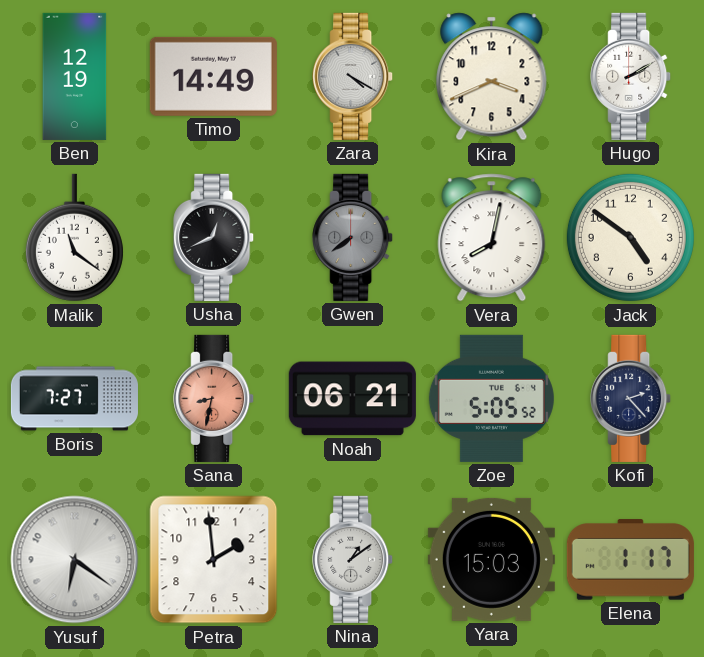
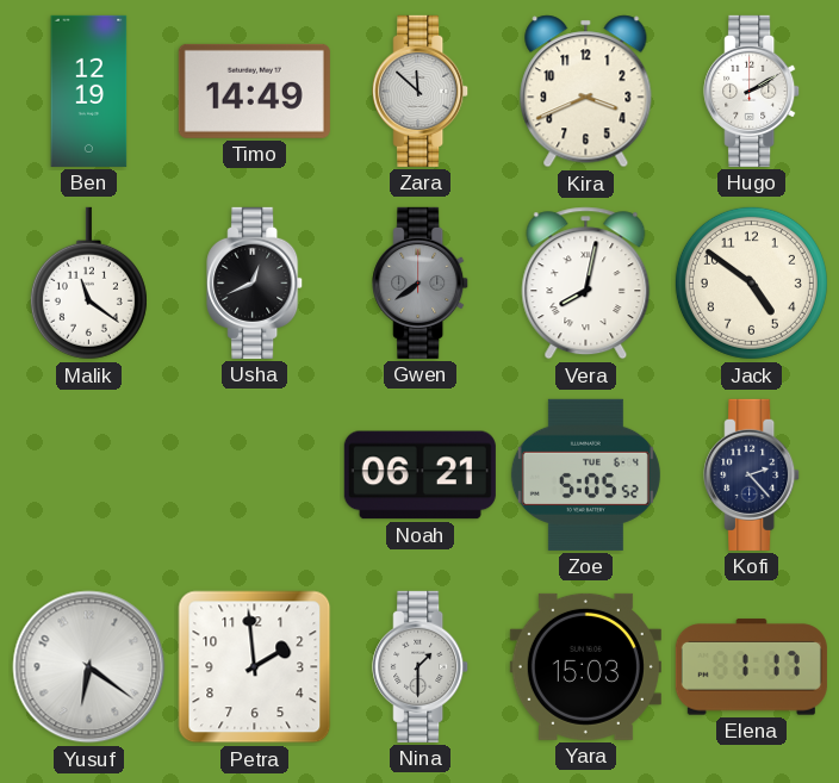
Zara: 4:20 -> 11:52 (421, 91)
Boris: 7:27 -> none (74, 399)
Sana: 8:32 -> none (214, 398)
Nina: 1:09 -> 1:30 (421, 666)
